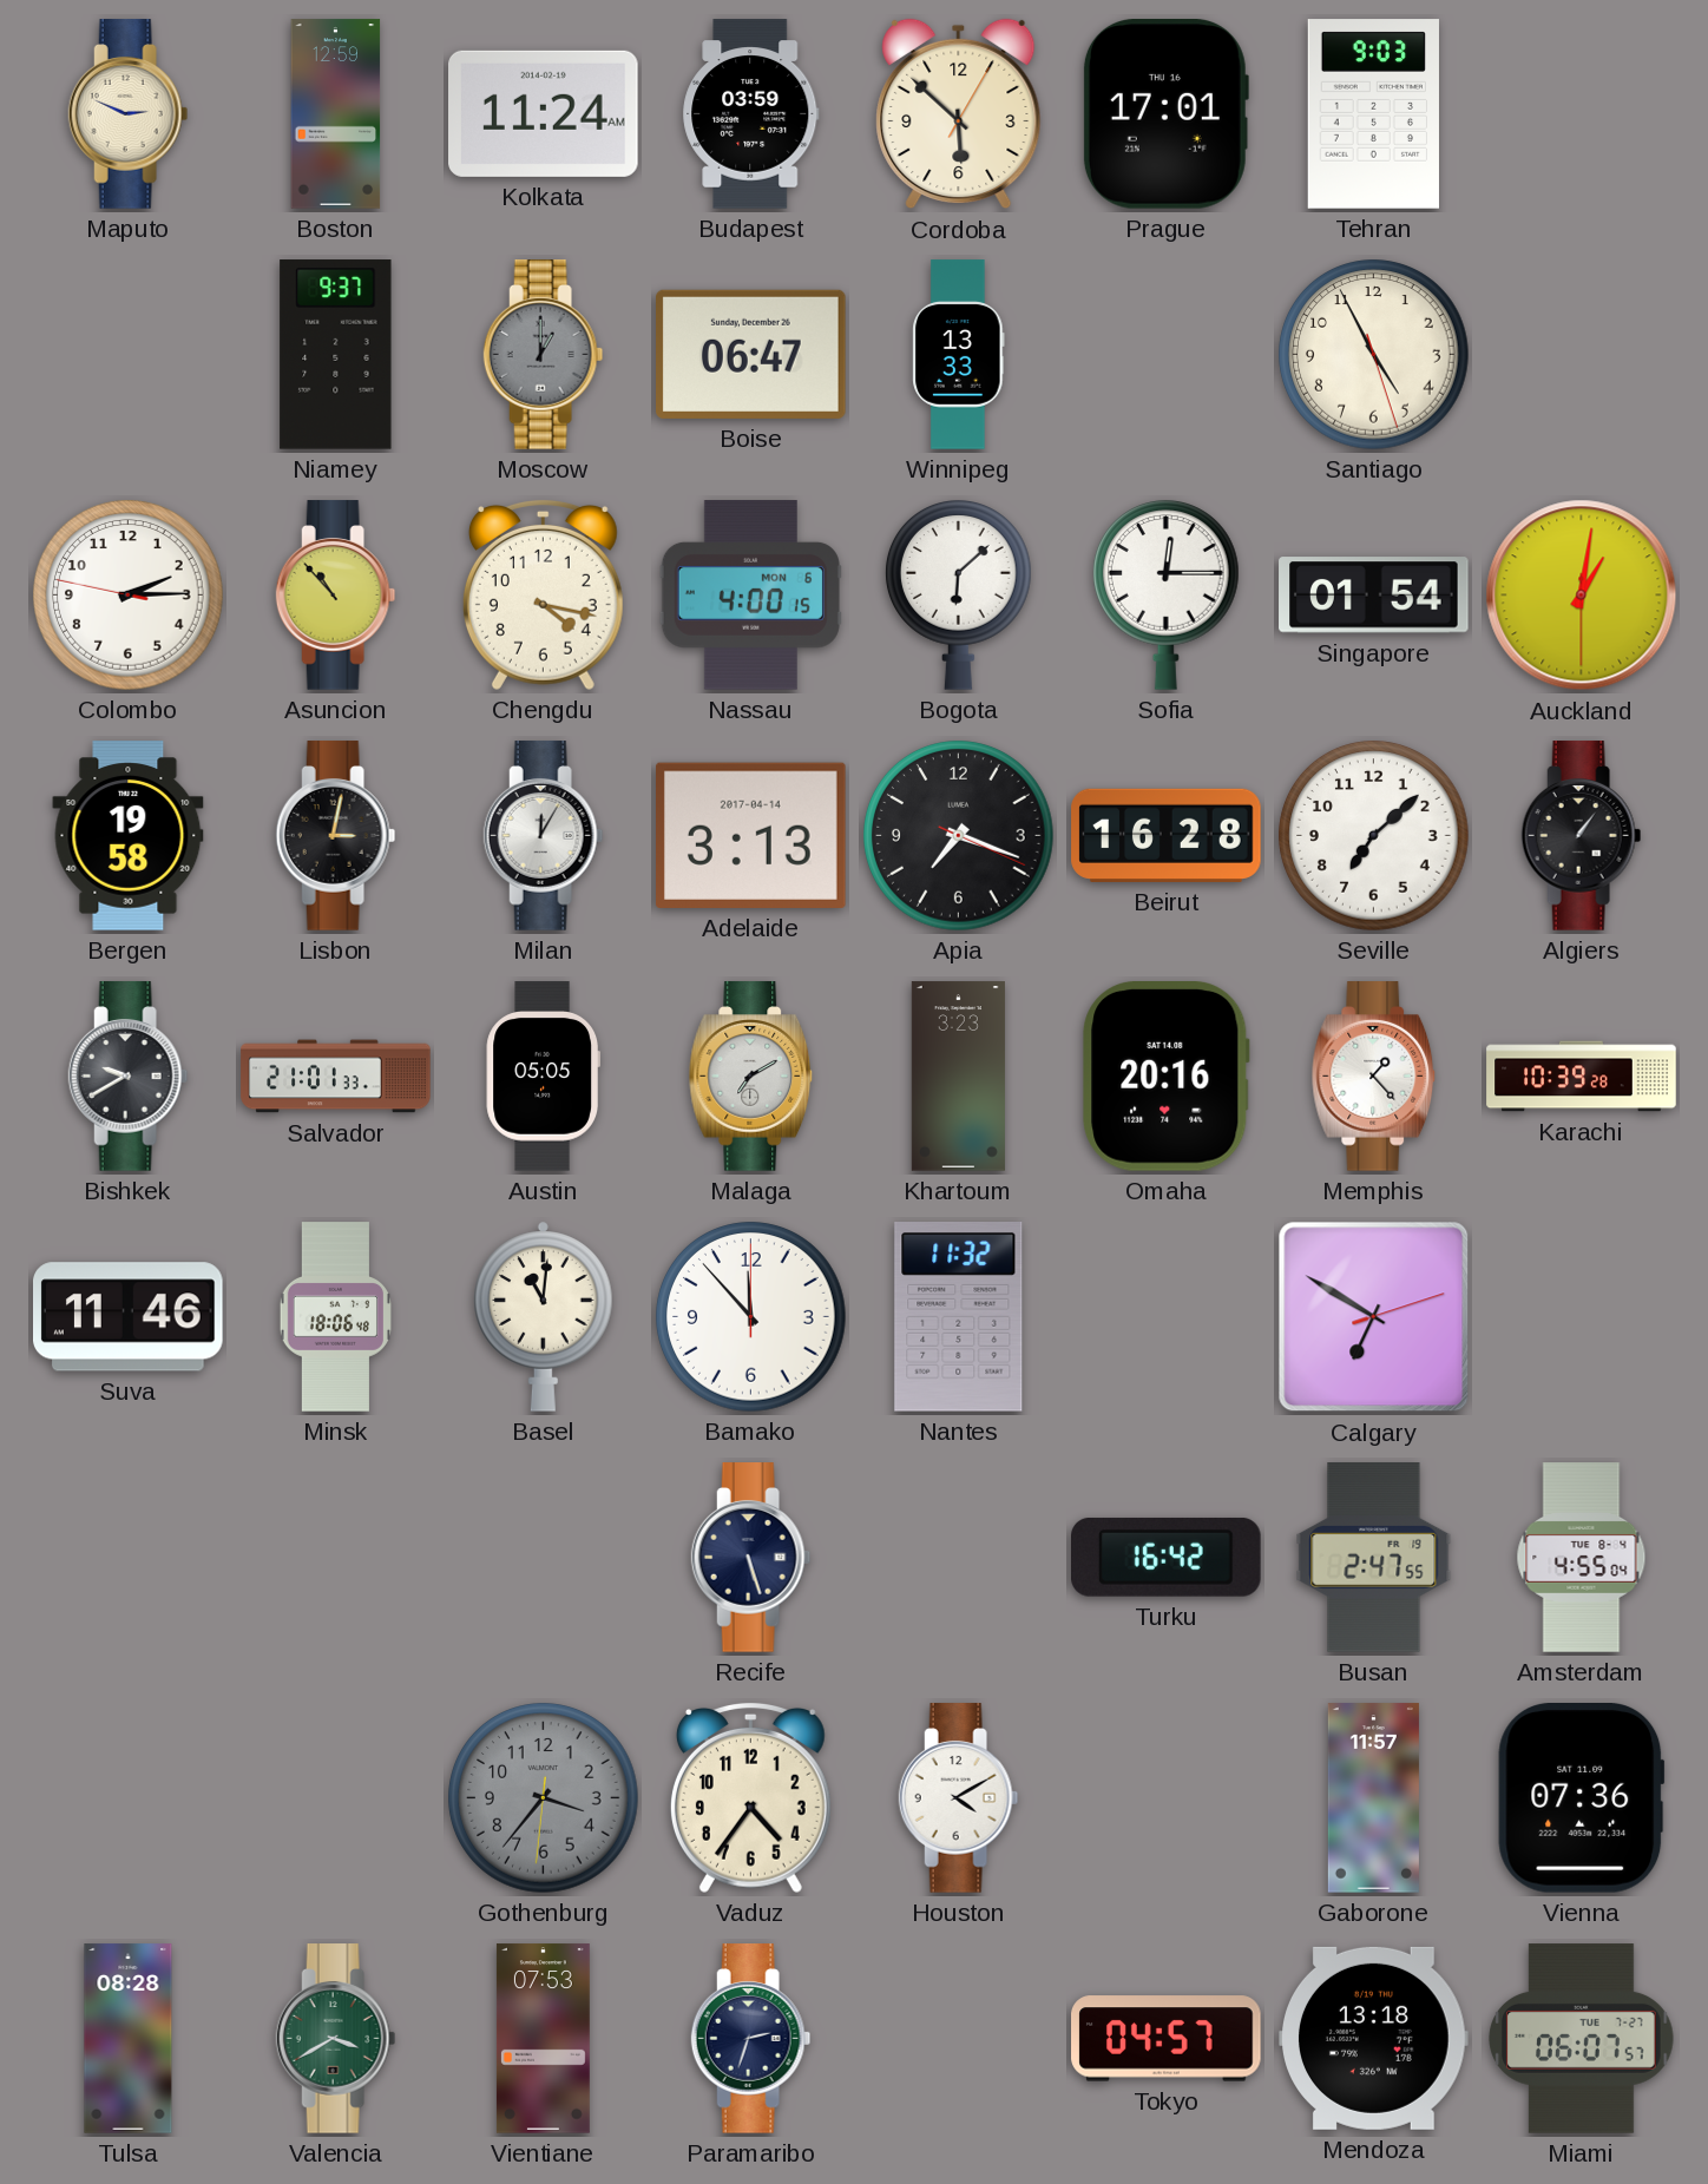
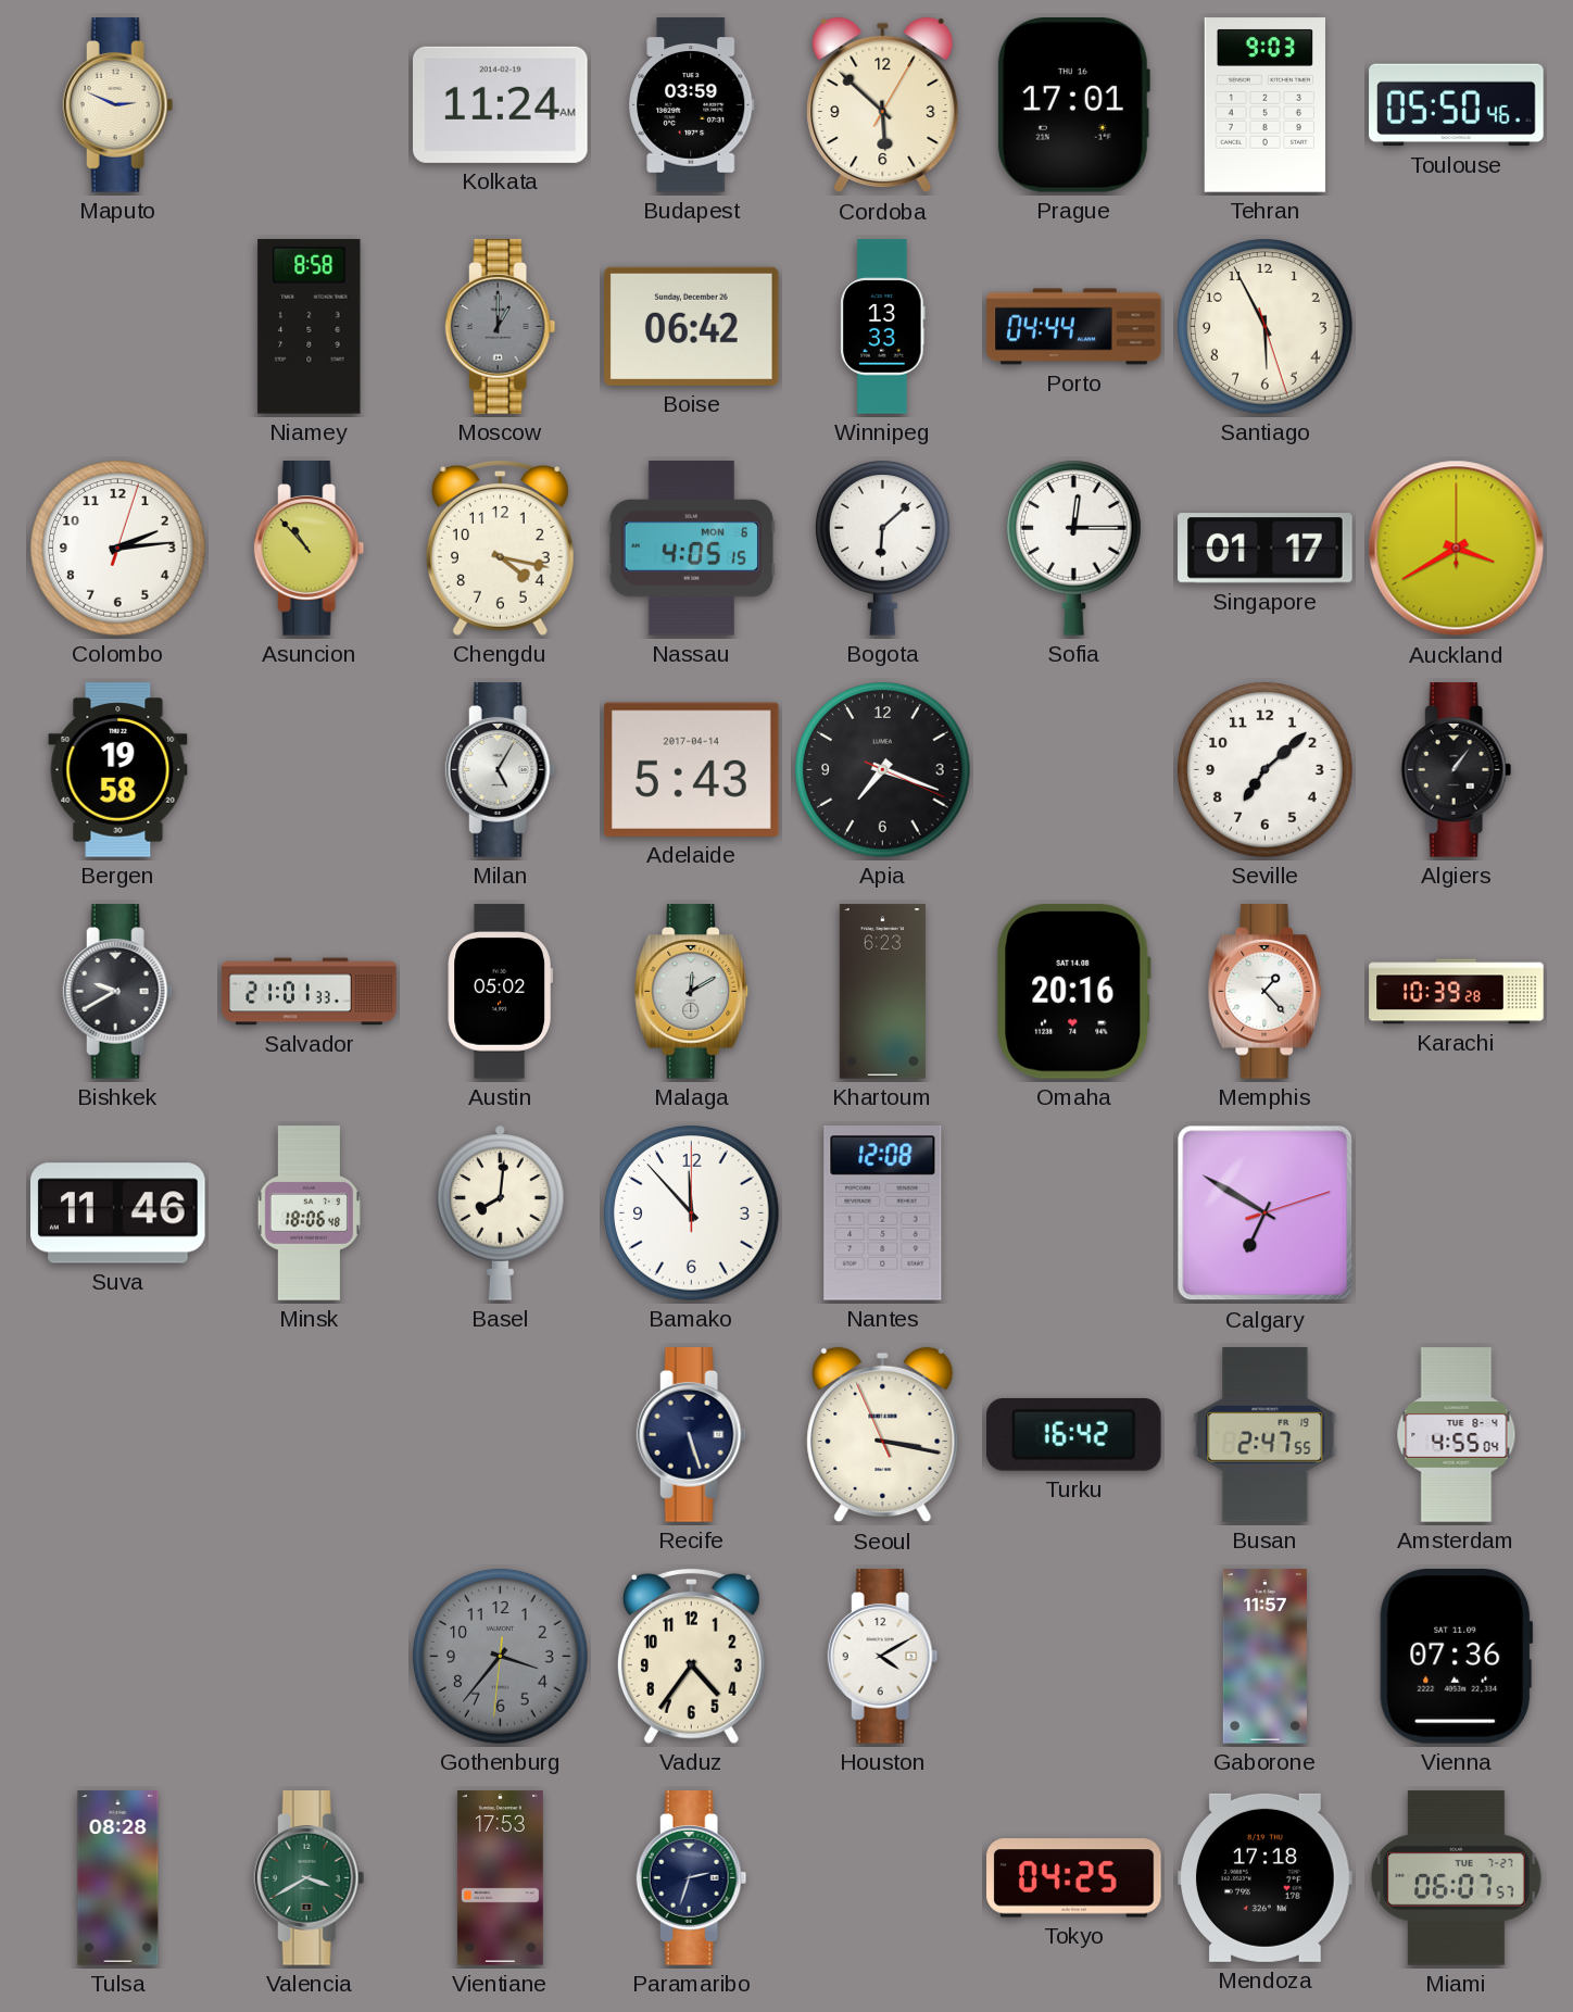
Boston: 12:59 -> none (336, 114)
Toulouse: none -> 05:50 (1457, 105)
Niamey: 9:37 -> 8:58 (310, 327)
Boise: 06:47 -> 06:42 (692, 326)
Porto: none -> 04:44 (1074, 327)
Santiago: 4:55 -> 5:55 (1266, 327)
Colombo: 2:14:47 -> 2:14:03 (118, 549)
Nassau: 4:00 -> 4:05 (691, 549)
Singapore: 01:54 -> 01:17 (1266, 549)
Auckland: 1:01 -> 3:40 (1457, 549)
Lisbon: 3:02 -> none (336, 836)
Milan: 12:05 -> 5:05 (501, 770)
Adelaide: 3:13 -> 5:43 (692, 769)
Beirut: 16:28 -> none (1167, 835)
Austin: 05:05 -> 05:02 (500, 992)
Malaga: 7:10 -> 12:10 (692, 992)
Khartoum: 3:23 -> 6:23 (882, 992)
Basel: 11:01 -> 8:01 (501, 1212)
Nantes: 11:32 -> 12:08 (883, 1214)
Seoul: none -> 3:16 (883, 1435)
Vientiane: 07:53 -> 17:53 (500, 1878)
Tokyo: 04:57 -> 04:25 (1074, 1878)
Mendoza: 13:18 -> 17:18 (1266, 1877)
